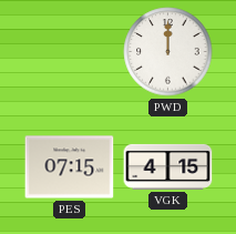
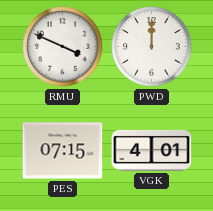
RMU: none -> 3:49 (63, 47)
VGK: 4:15 -> 4:01 (152, 150)
